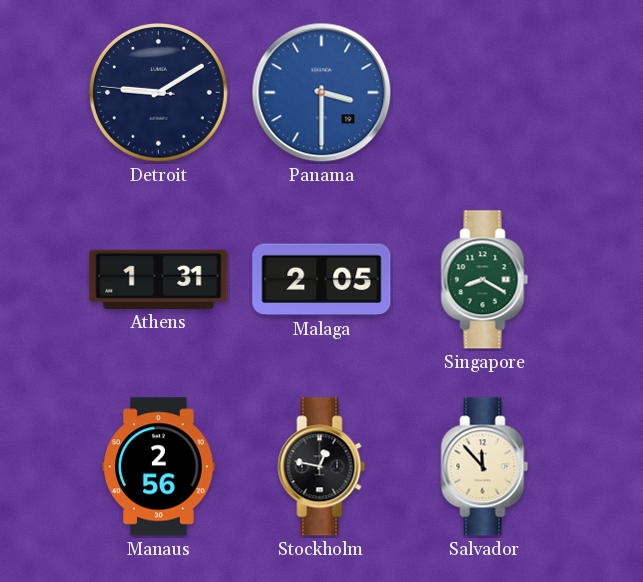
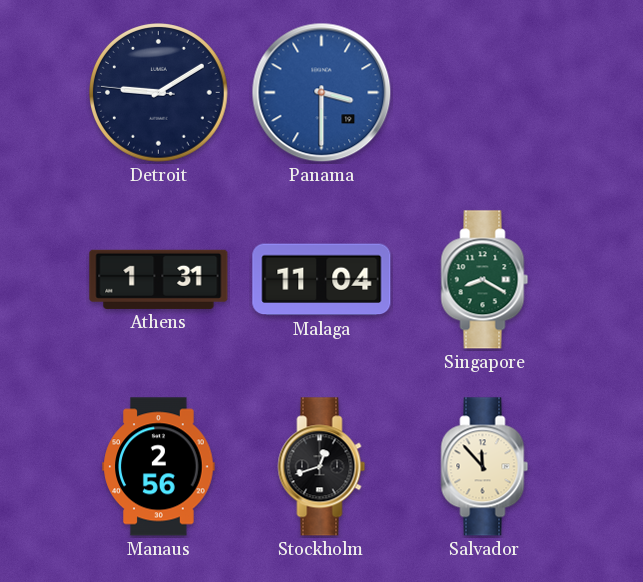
Malaga: 2:05 -> 11:04 (322, 280)
Stockholm: 12:47 -> 12:42 (322, 467)
